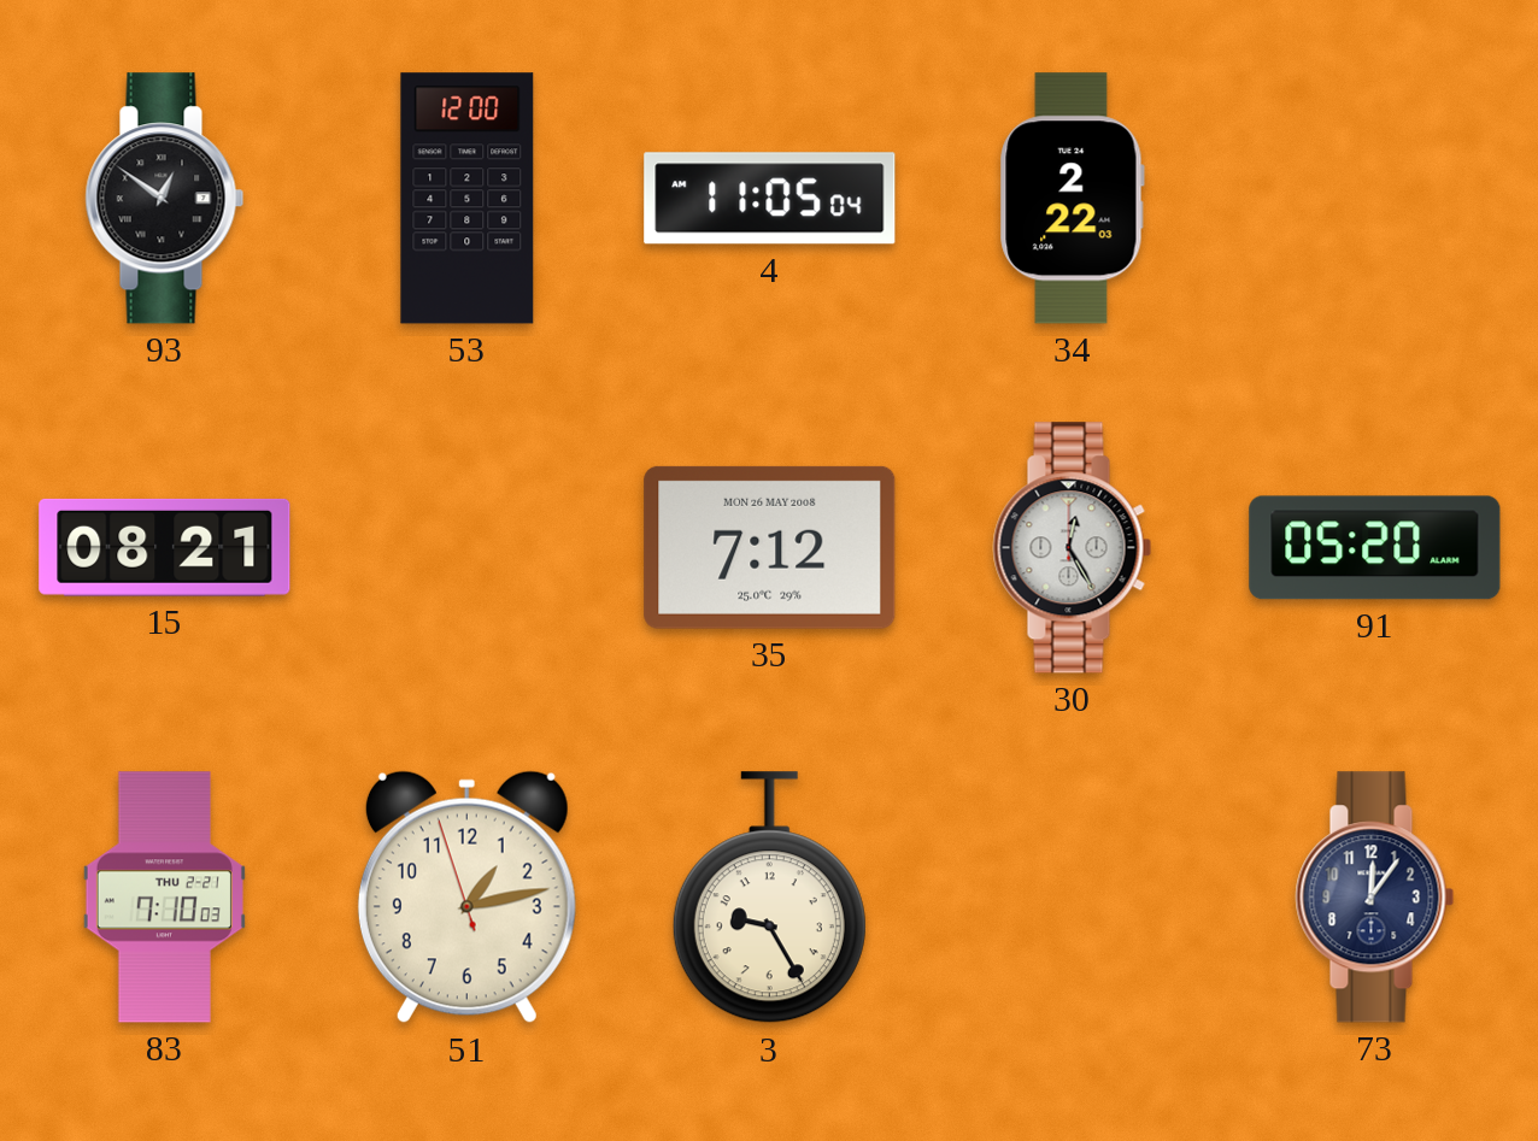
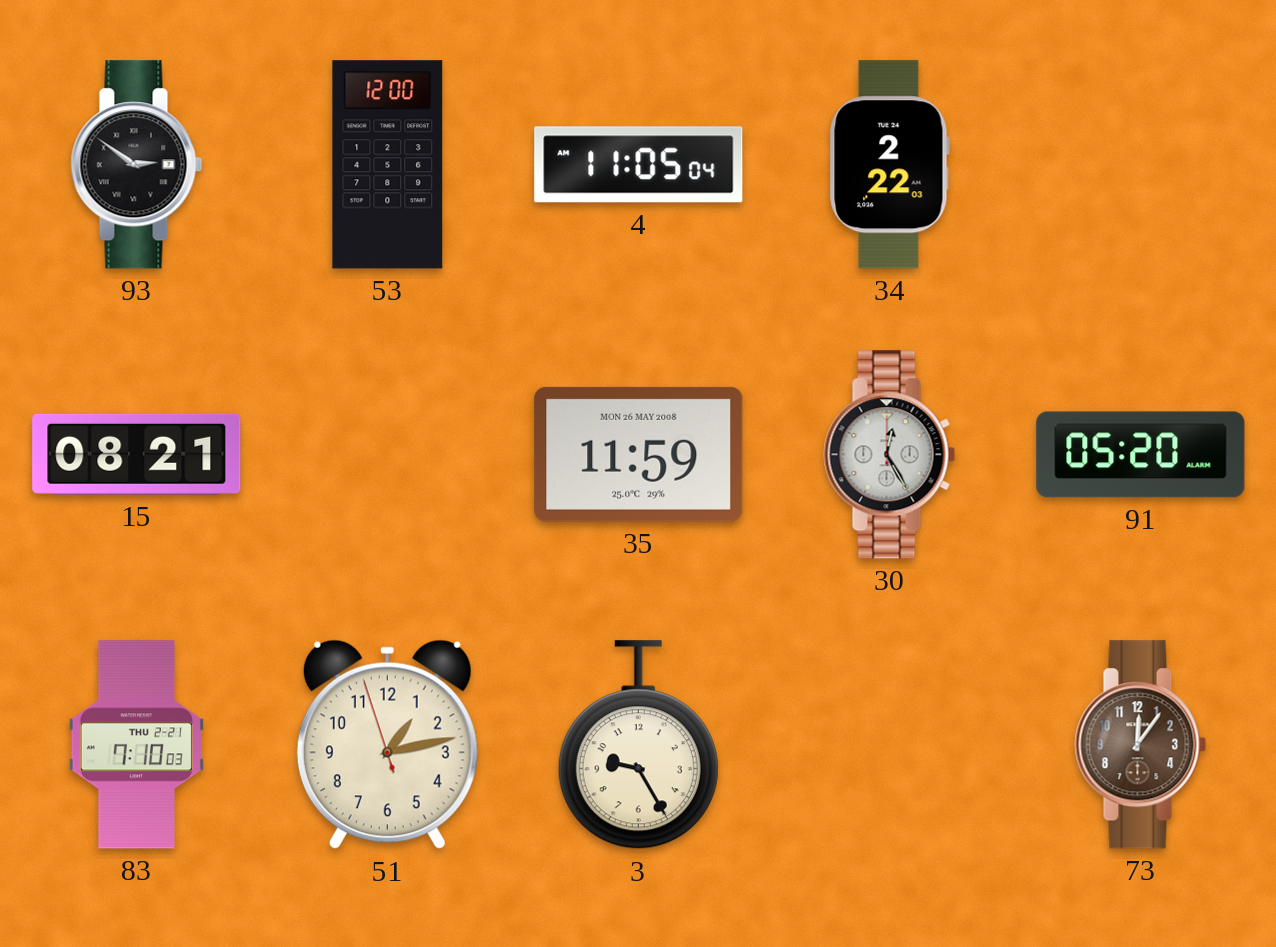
93: 12:51 -> 2:51 (137, 165)
35: 7:12 -> 11:59 (639, 454)
73 dial: navy -> brown (1141, 745)
